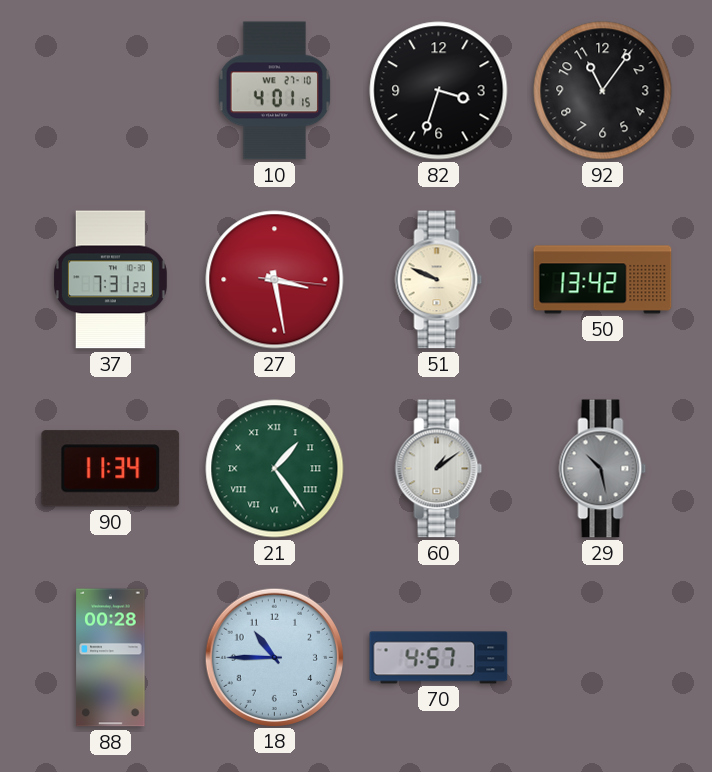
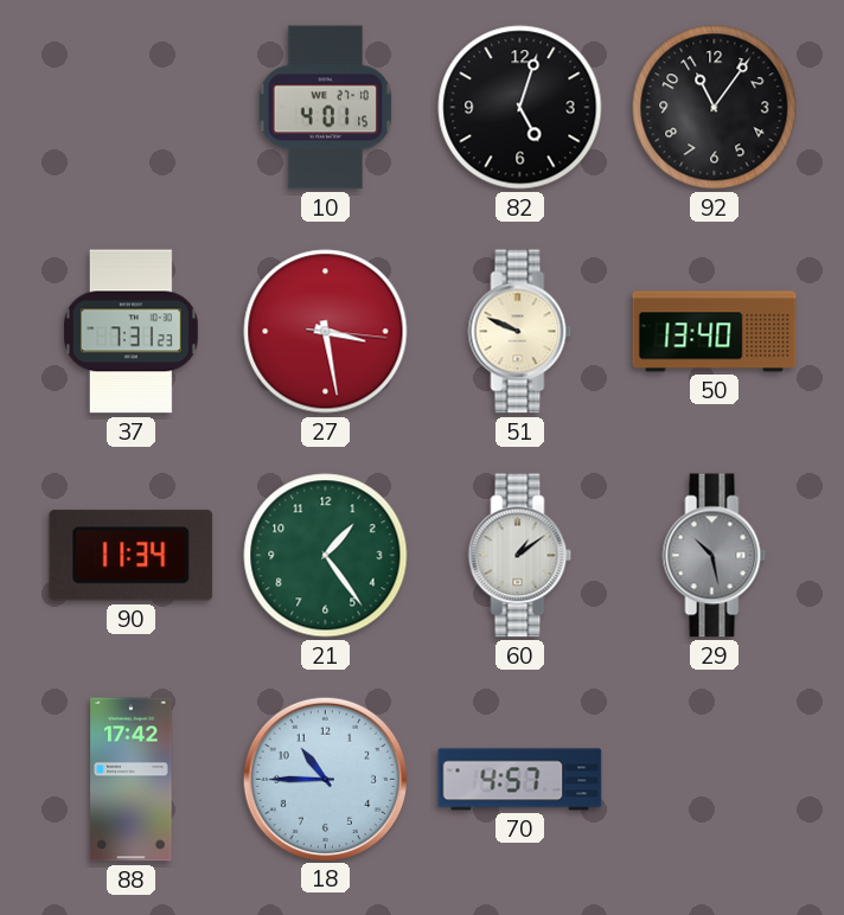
82: 3:33 -> 5:03 (520, 108)
50: 13:42 -> 13:40 (715, 332)
21 numerals: Roman -> Arabic (326, 556)
88: 00:28 -> 17:42 (132, 780)
